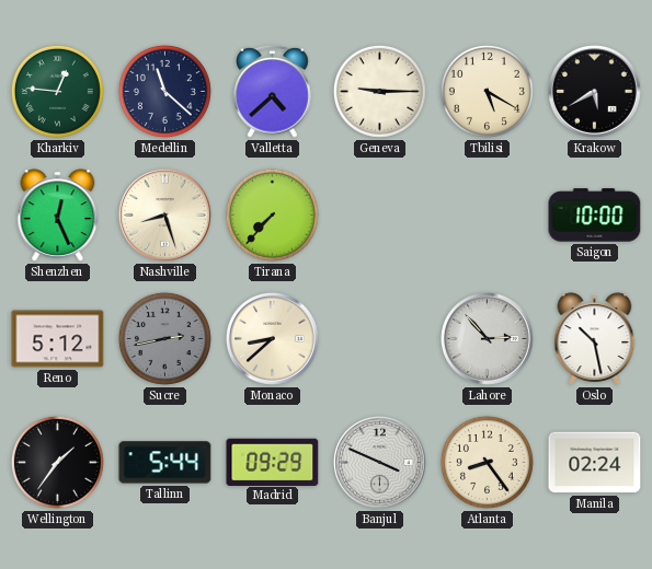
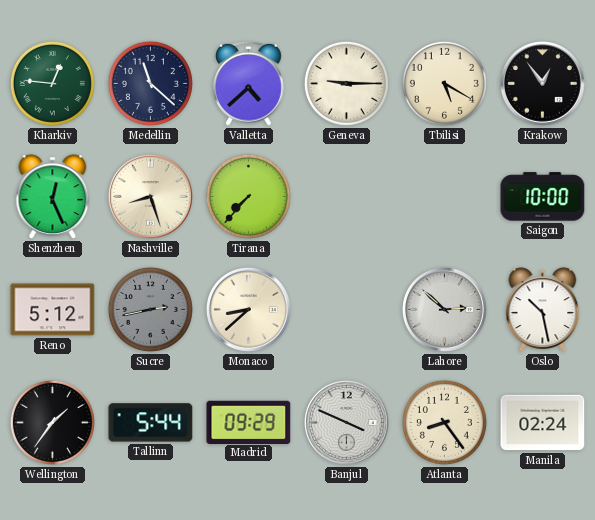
Krakow: 5:40 -> 12:54 (542, 83)
Lahore: 2:53 -> 2:52 (444, 309)
